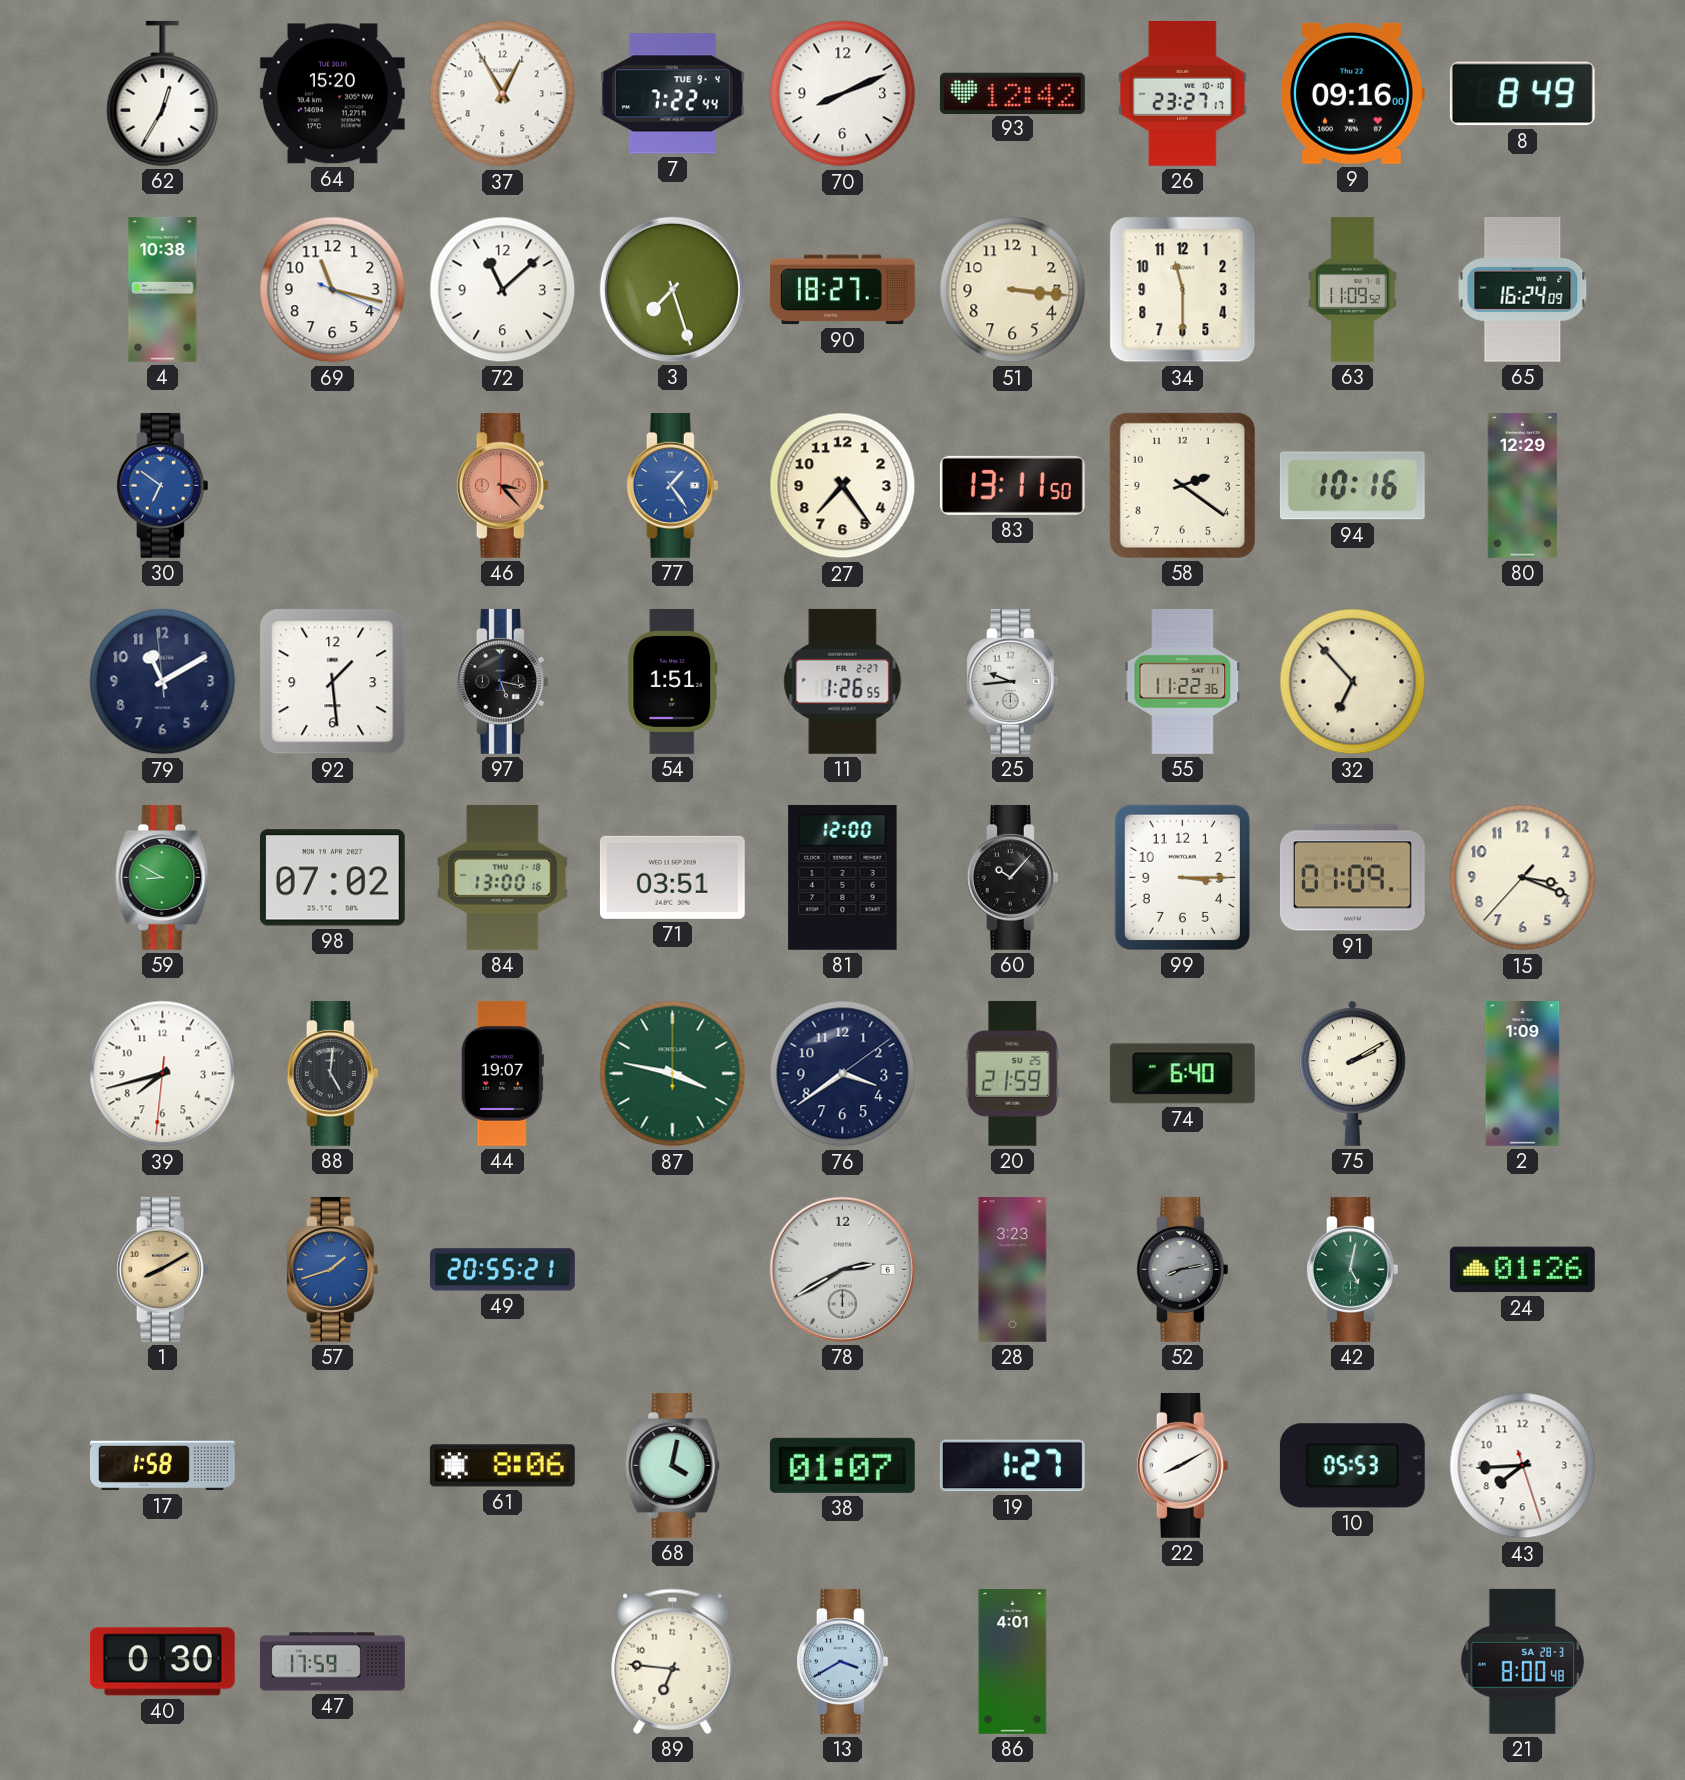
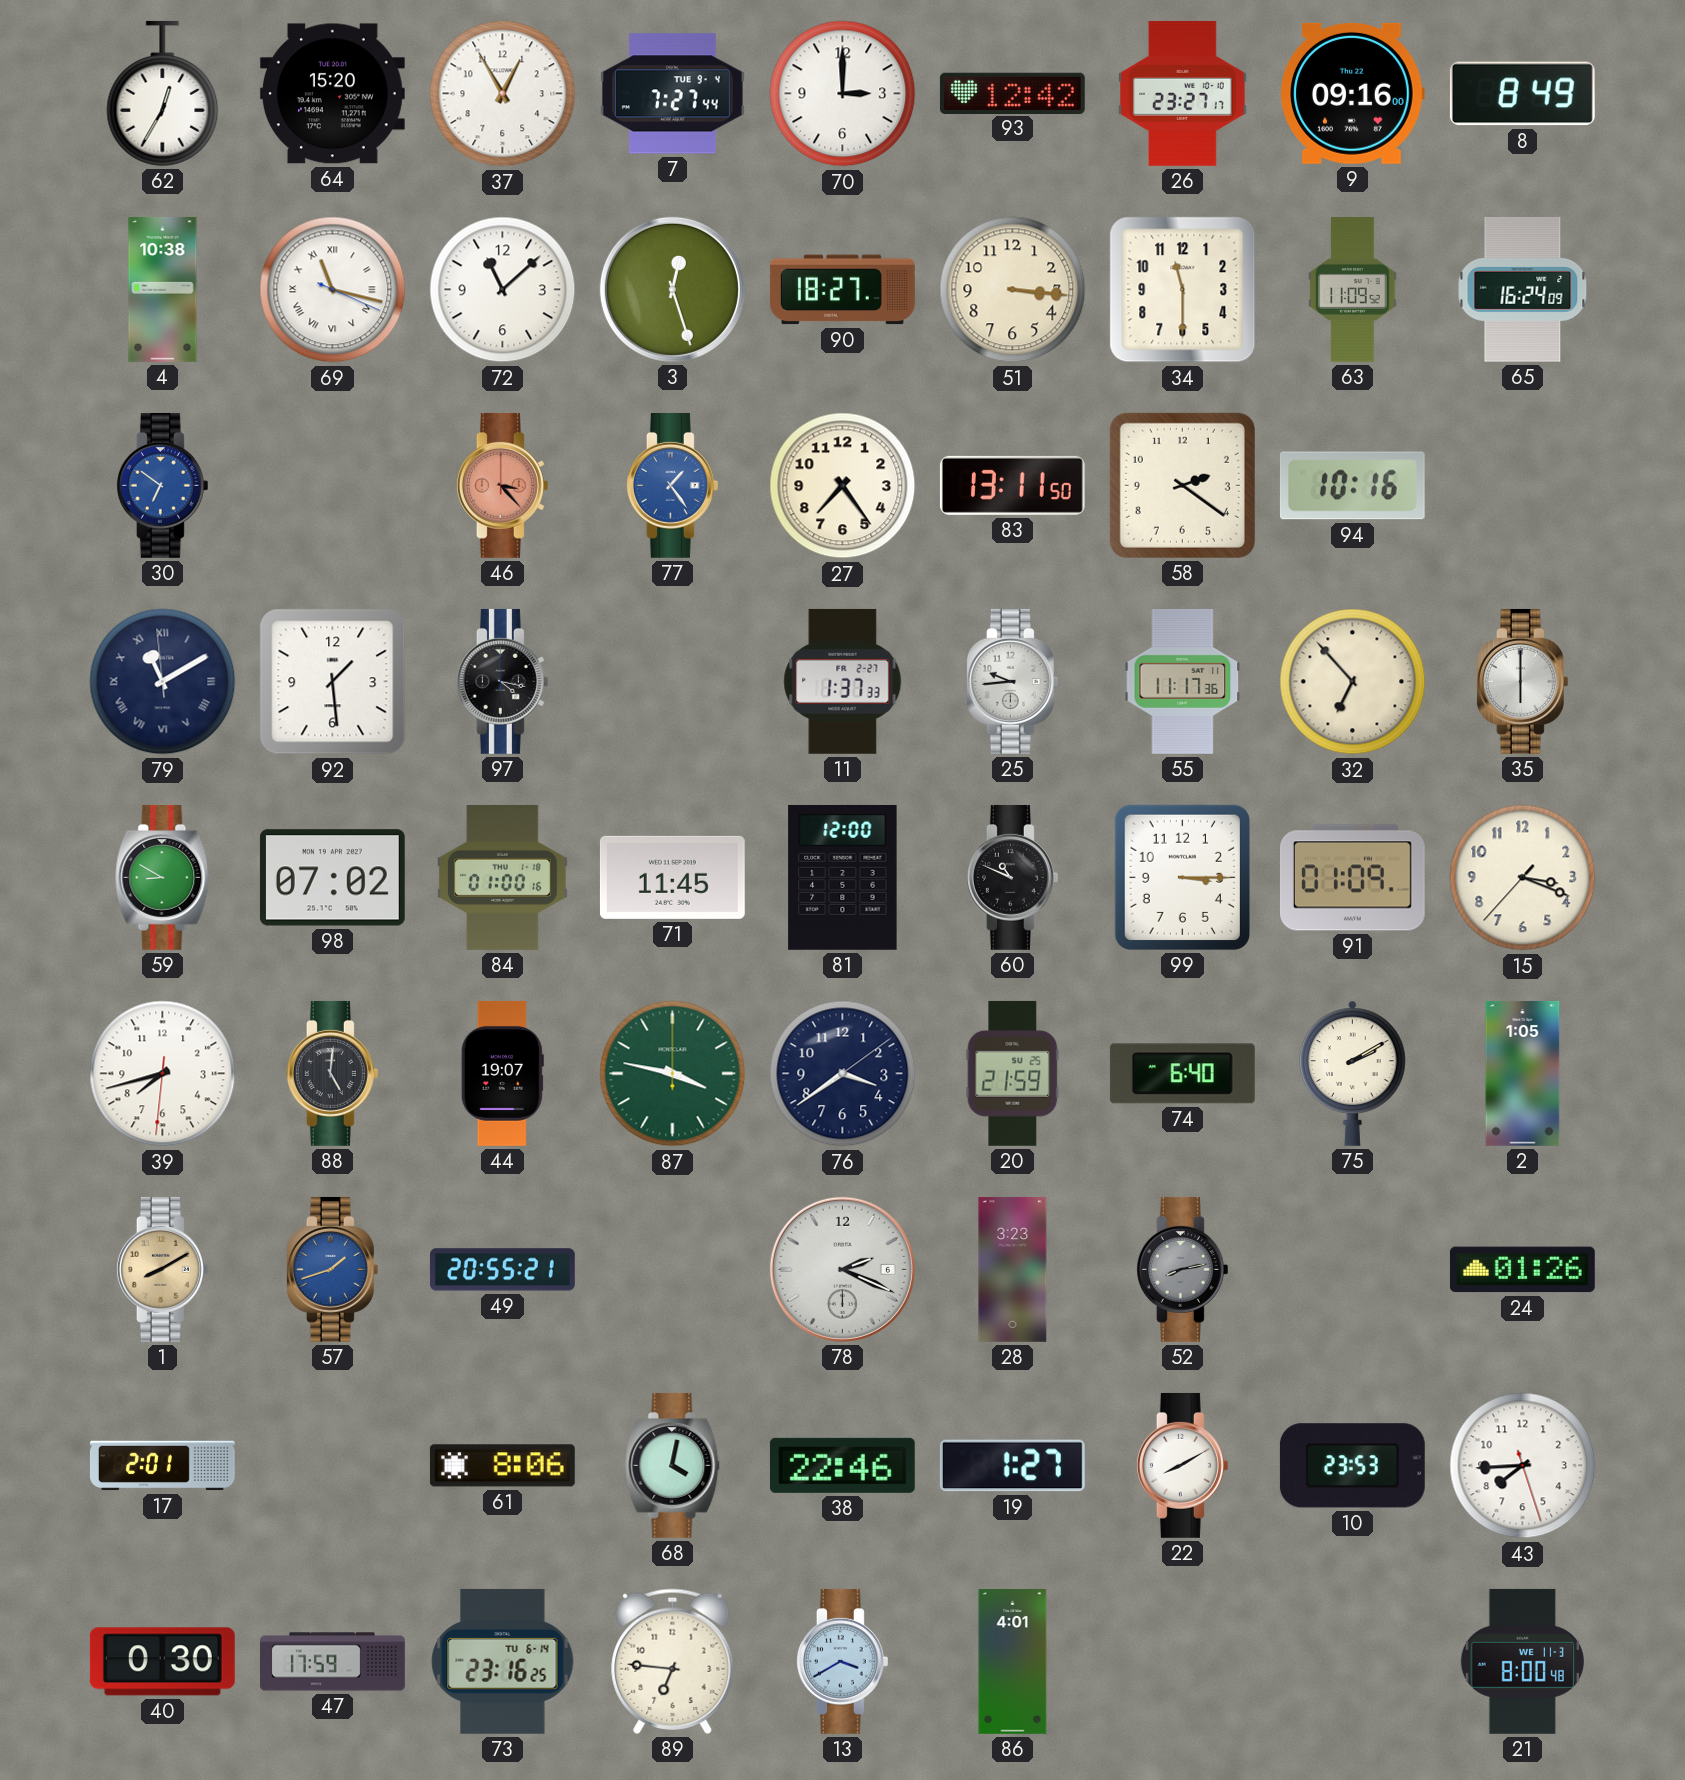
7: 7:22 -> 7:27 (672, 94)
70: 8:11 -> 3:00 (843, 94)
69 numerals: Arabic -> Roman (333, 290)
3: 7:27 -> 12:27 (672, 289)
80: 12:29 -> none (1523, 486)
79 numerals: Arabic -> Roman (163, 682)
97: 5:17 -> 4:17 (502, 681)
54: 1:51 -> none (673, 681)
11: 1:26 -> 1:37 (843, 681)
55: 11:22 -> 11:17 (1183, 681)
35: none -> 6:00 (1522, 681)
84: 13:00 -> 01:00 (503, 877)
71: 03:51 -> 11:45 (672, 877)
60: 10:07 -> 10:49 (1012, 877)
2: 1:09 -> 1:05 (1523, 1073)
78: 2:40 -> 2:19 (842, 1269)
42: 5:02 -> none (1352, 1269)
17: 1:58 -> 2:01 (162, 1466)
38: 01:07 -> 22:46 (842, 1465)
10: 05:53 -> 23:53 (1352, 1466)
73: none -> 23:16 (503, 1661)
21 date: SA 28-3 -> WE 11-3 (1522, 1661)
